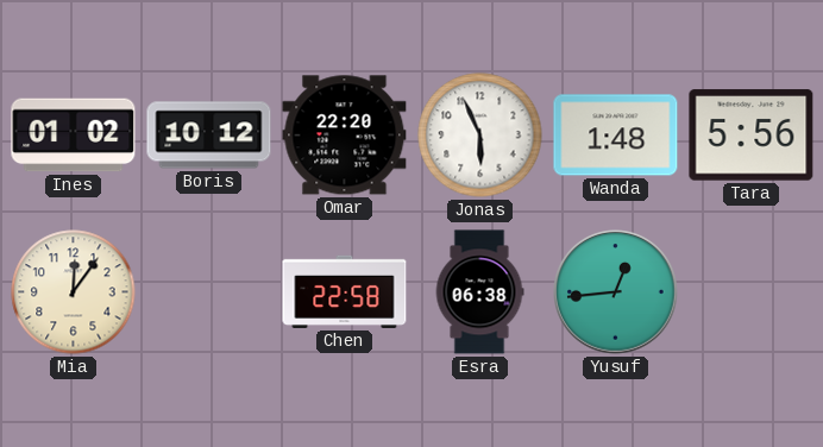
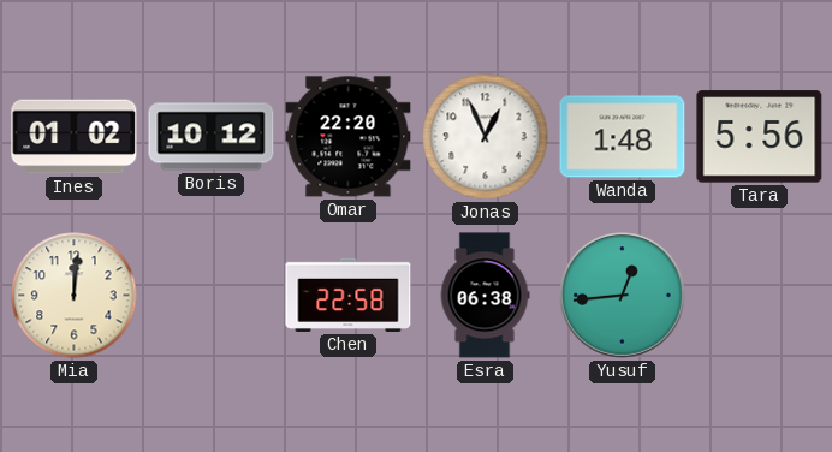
Jonas: 5:56 -> 12:56 (486, 137)
Mia: 12:06 -> 12:01 (75, 296)
